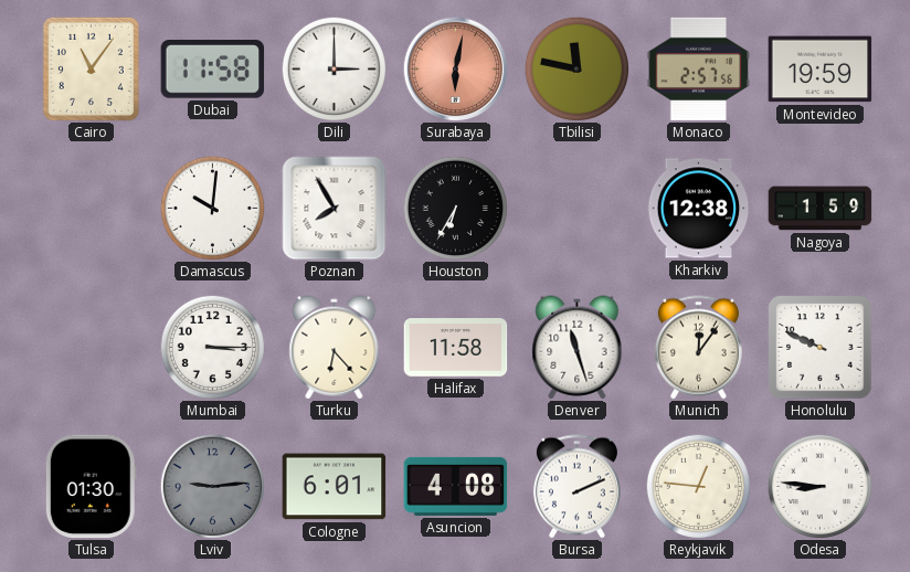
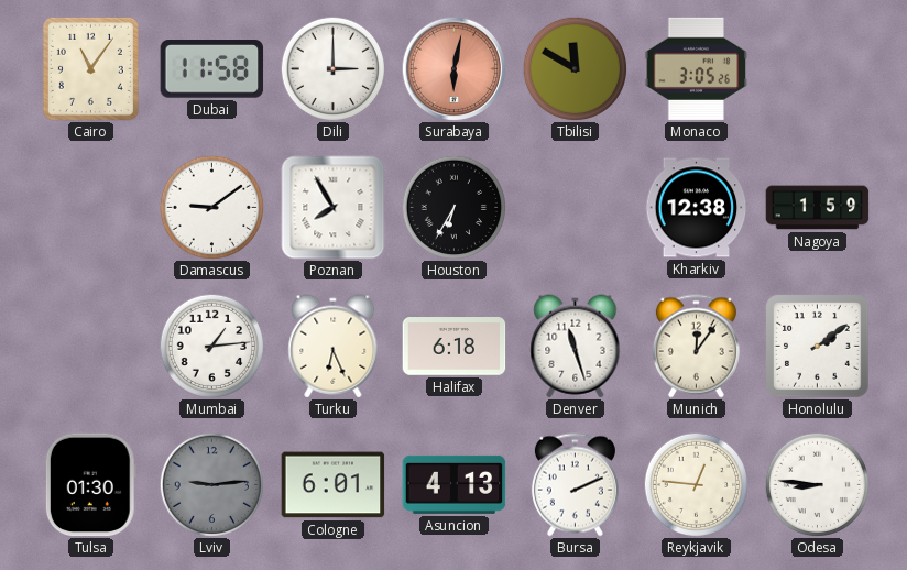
Tbilisi: 11:47 -> 11:50 (575, 68)
Monaco: 2:57 -> 3:05 (697, 68)
Montevideo: 19:59 -> none (821, 70)
Damascus: 10:01 -> 9:09 (211, 207)
Mumbai: 3:15 -> 1:14 (211, 346)
Turku: 6:23 -> 6:26 (334, 347)
Halifax: 11:58 -> 6:18 (455, 347)
Honolulu: 9:49 -> 2:09 (818, 347)
Asuncion: 4:08 -> 4:13 (455, 484)
